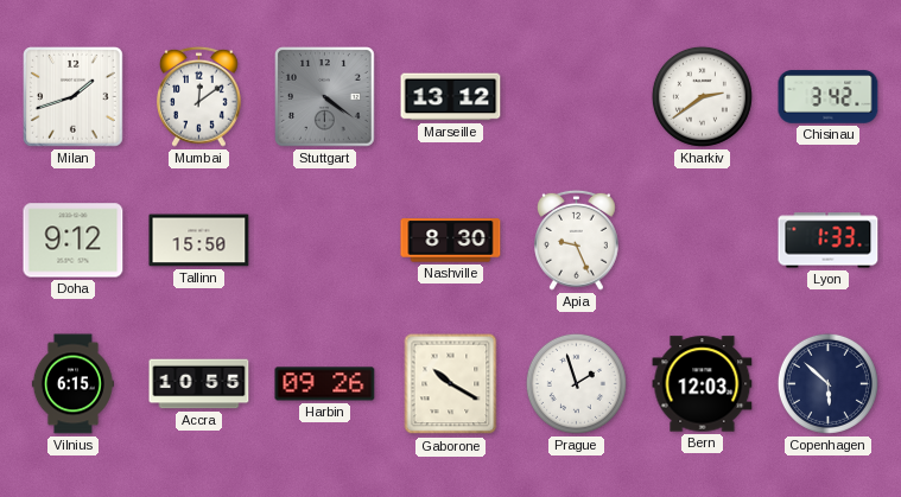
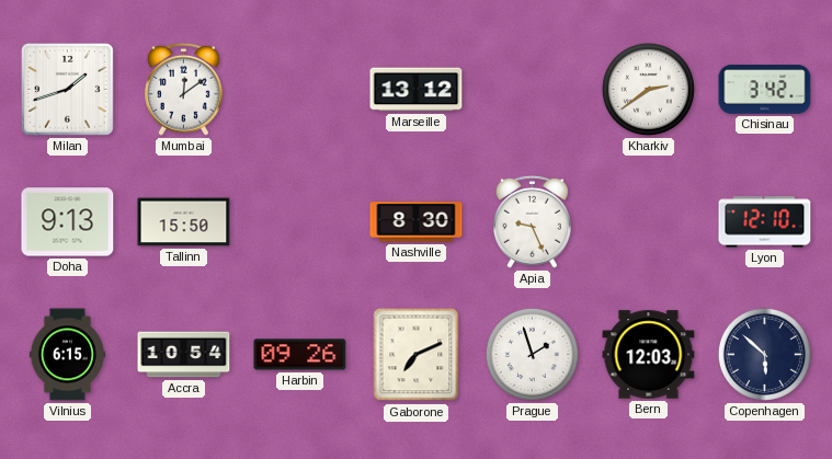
Stuttgart: 4:21 -> none (325, 97)
Doha: 9:12 -> 9:13 (68, 222)
Lyon: 1:33 -> 12:10 (765, 222)
Accra: 10:55 -> 10:54 (184, 355)
Gaborone: 10:20 -> 7:11 (417, 355)
